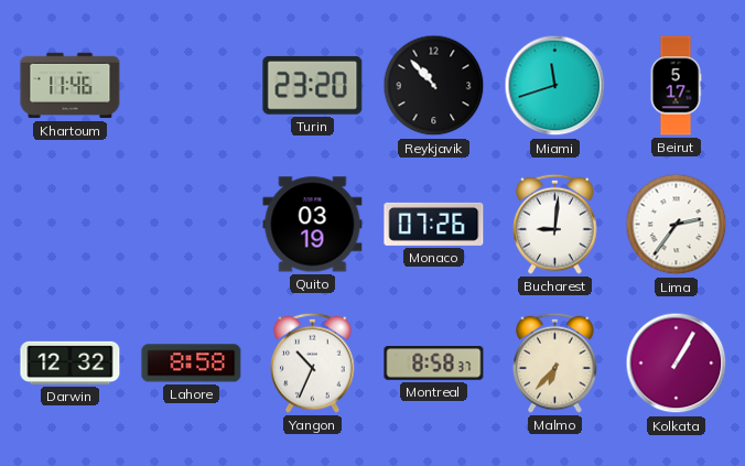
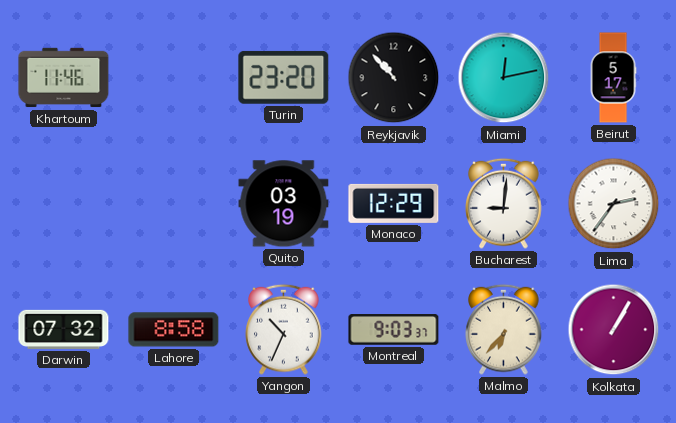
Miami: 11:42 -> 12:13 (504, 78)
Monaco: 07:26 -> 12:29 (394, 203)
Darwin: 12:32 -> 07:32 (64, 329)
Montreal: 8:58 -> 9:03 (394, 330)
